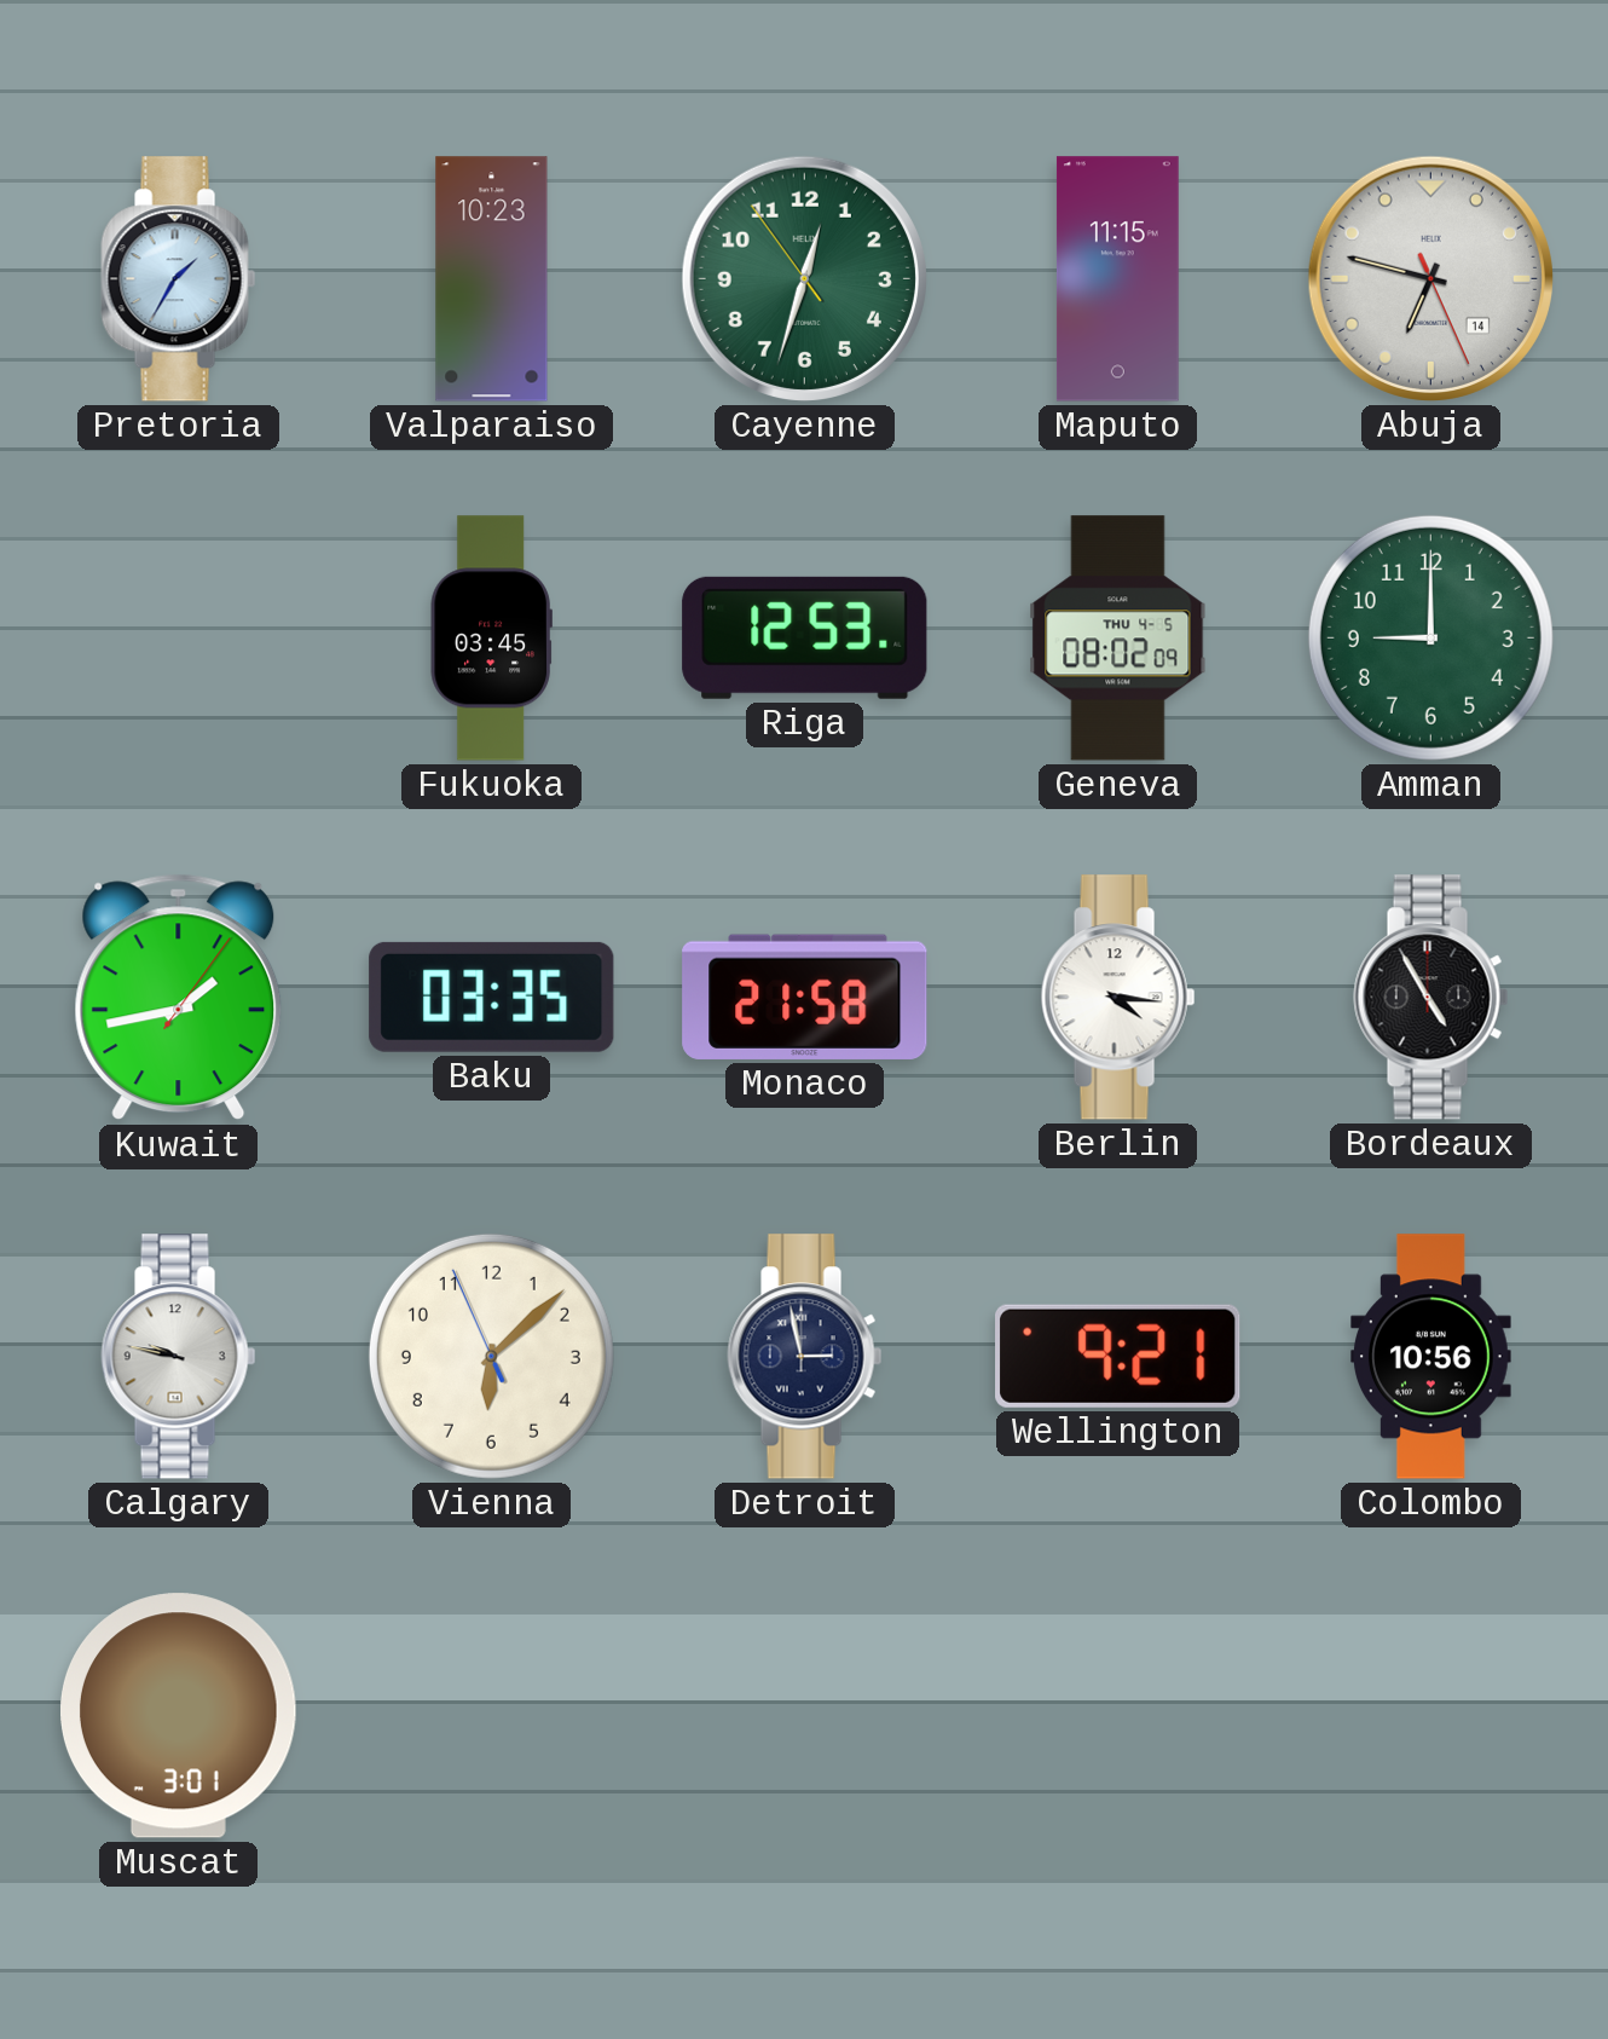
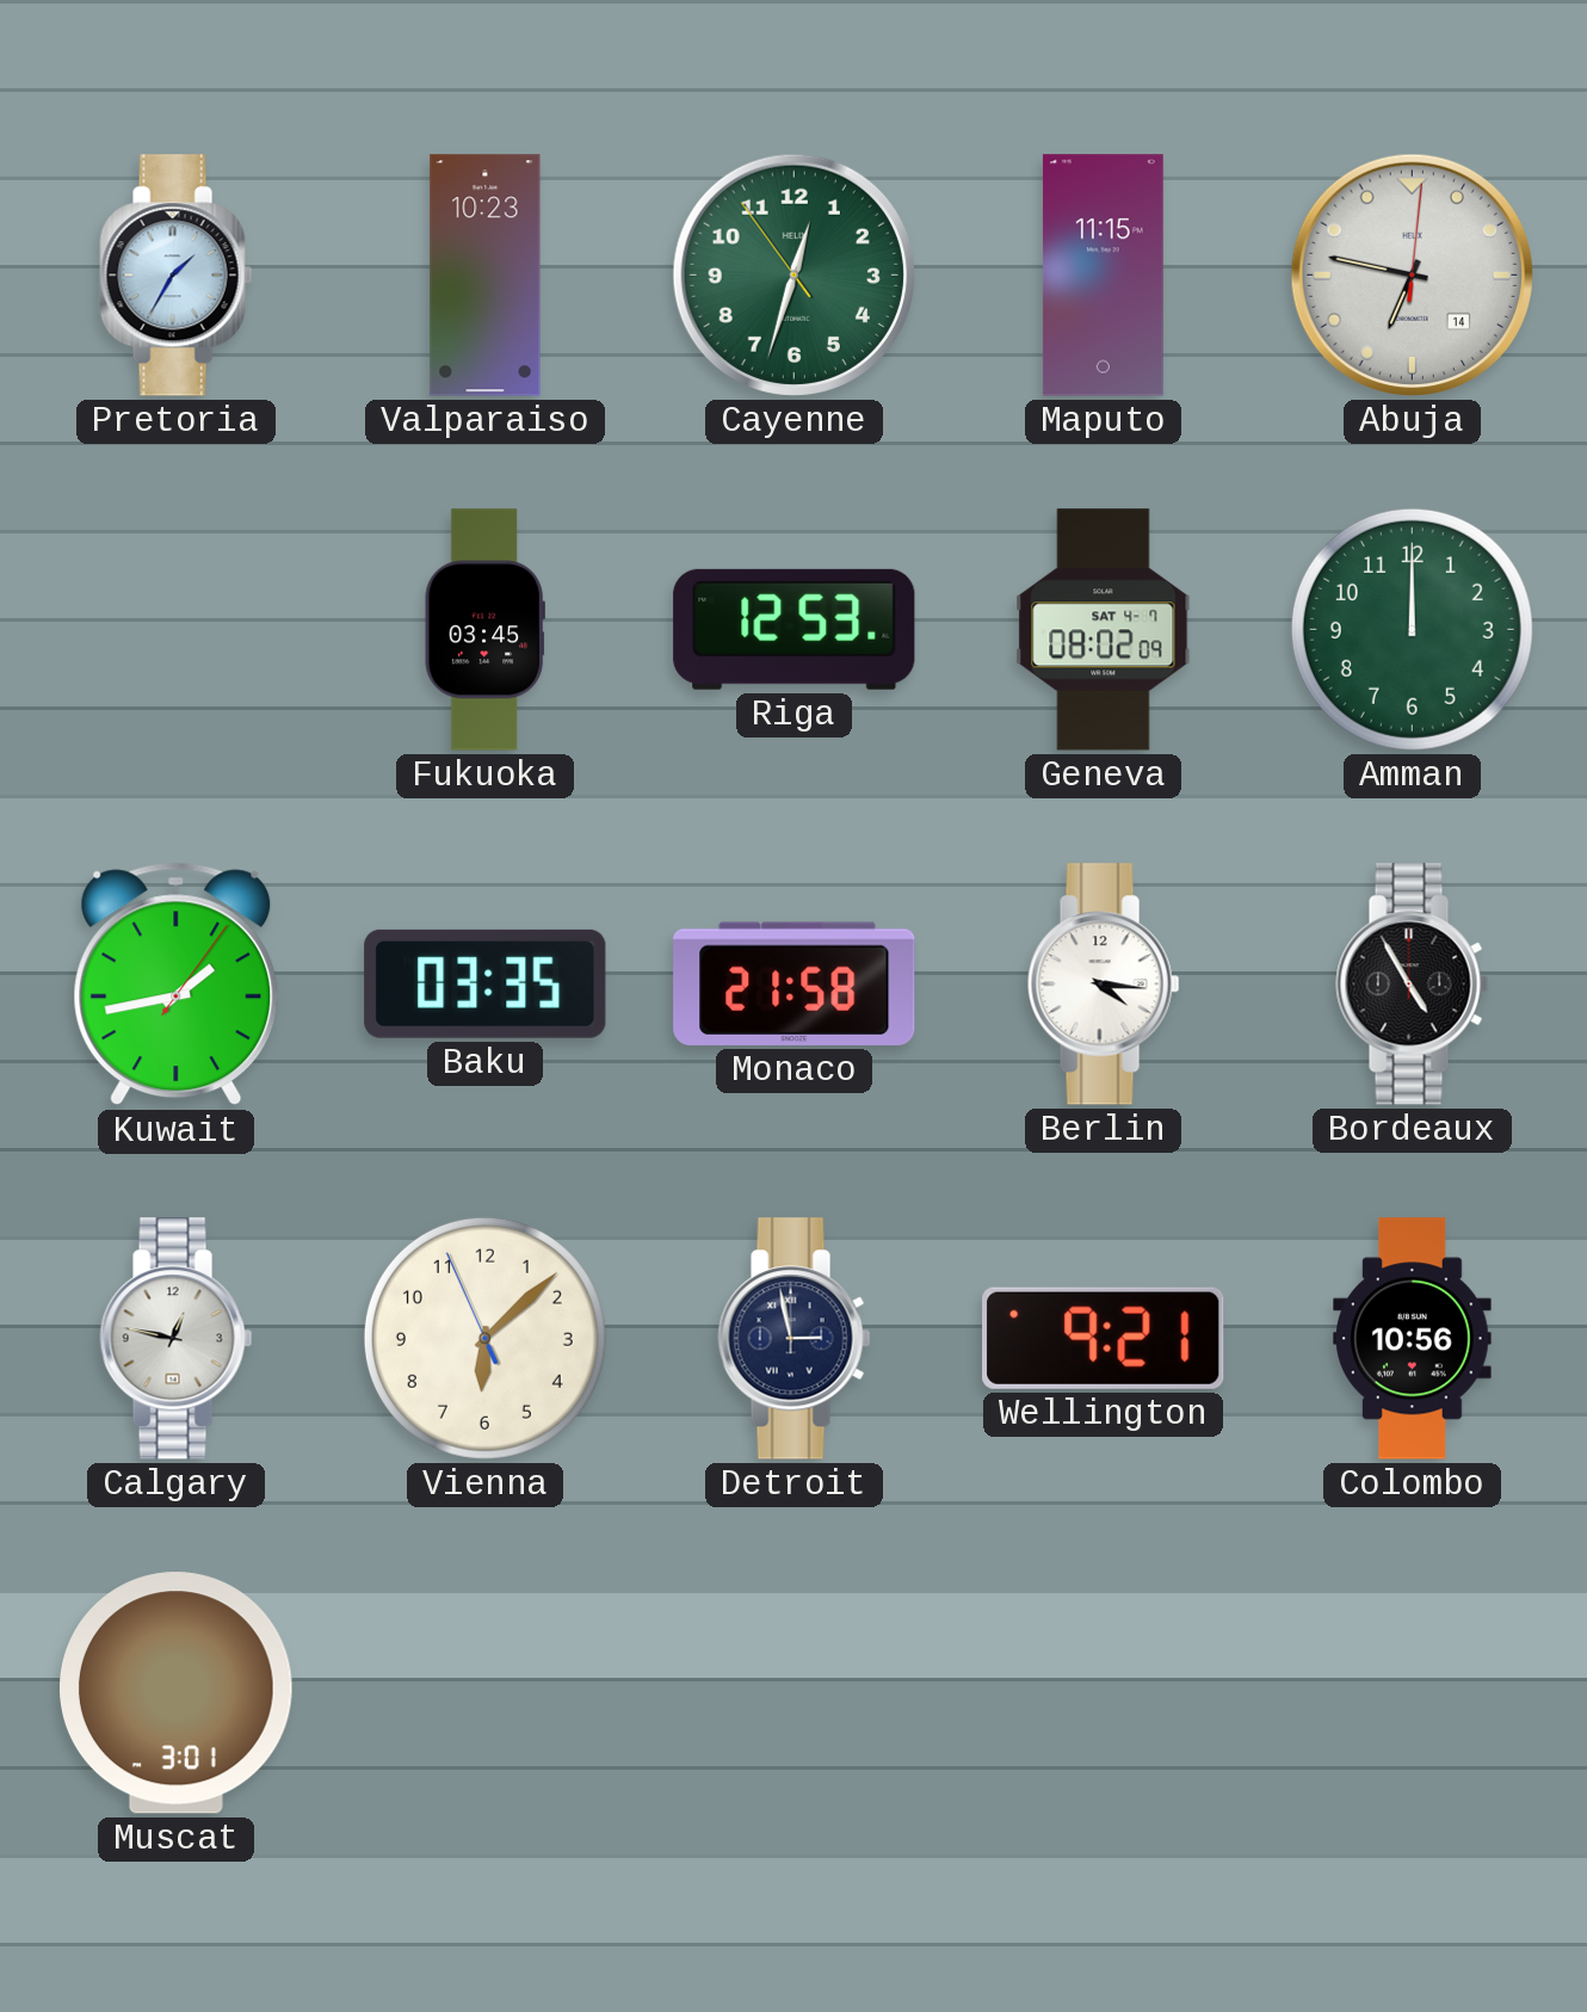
Abuja: 6:47:26 -> 6:47:01 (1412, 274)
Geneva date: THU 4-5 -> SAT 4-7 (1104, 630)
Amman: 9:00 -> 12:00 (1412, 629)
Calgary: 9:47 -> 12:47 (177, 1339)
